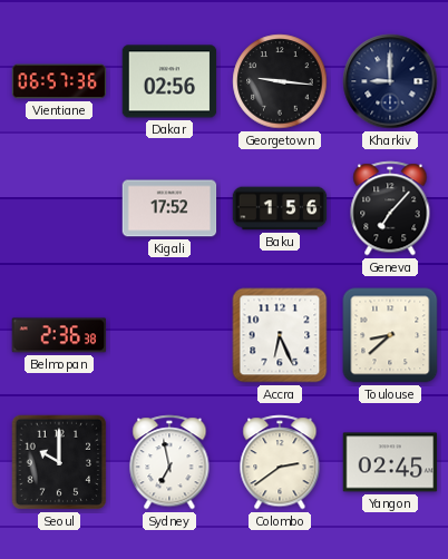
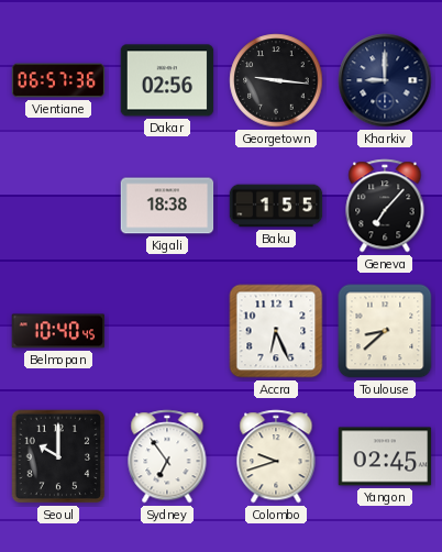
Kigali: 17:52 -> 18:38 (167, 206)
Baku: 1:56 -> 1:55 (276, 206)
Belmopan: 2:36 -> 10:40 (58, 331)
Sydney: 6:58 -> 6:54 (167, 456)
Colombo: 2:39 -> 9:42 (276, 456)
